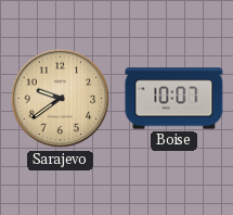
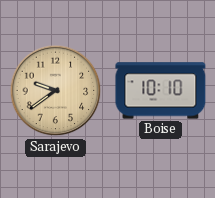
Boise: 10:07 -> 10:10 (161, 91)
